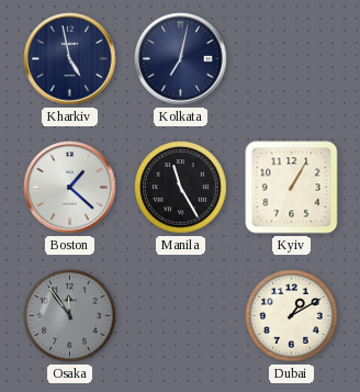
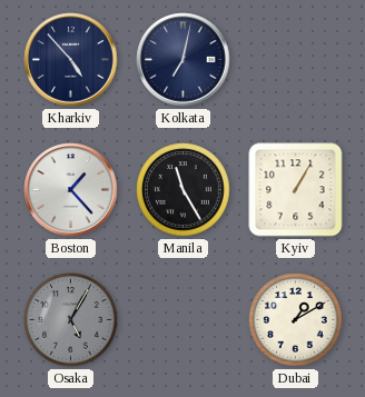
Kharkiv: 4:58 -> 4:53 (71, 60)
Boston: 1:22 -> 1:23 (71, 190)
Osaka: 11:54 -> 5:05 (71, 320)
